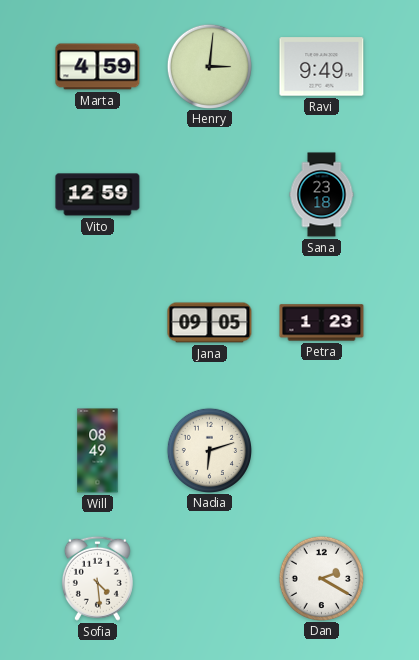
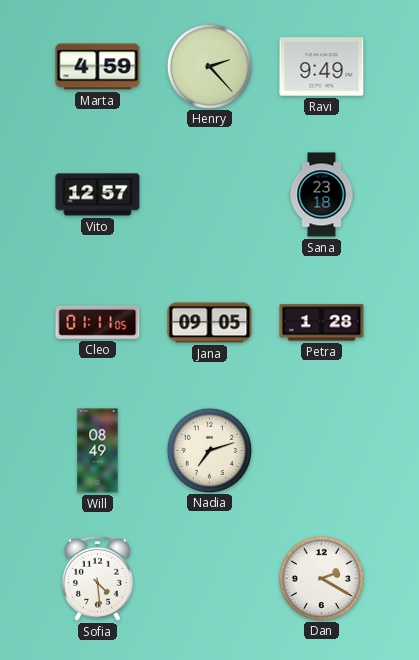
Henry: 3:01 -> 2:23 (209, 66)
Vito: 12:59 -> 12:57 (98, 195)
Cleo: none -> 01:11 (98, 322)
Petra: 1:23 -> 1:28 (322, 323)
Nadia: 6:12 -> 7:12 (209, 450)
